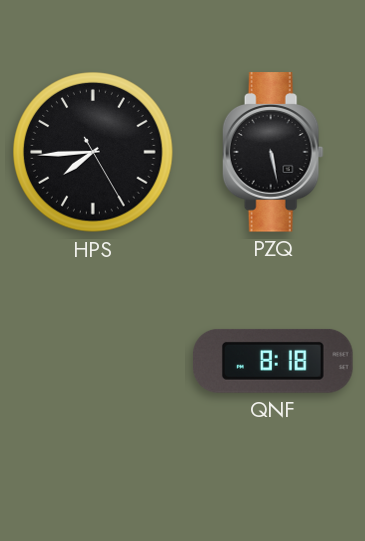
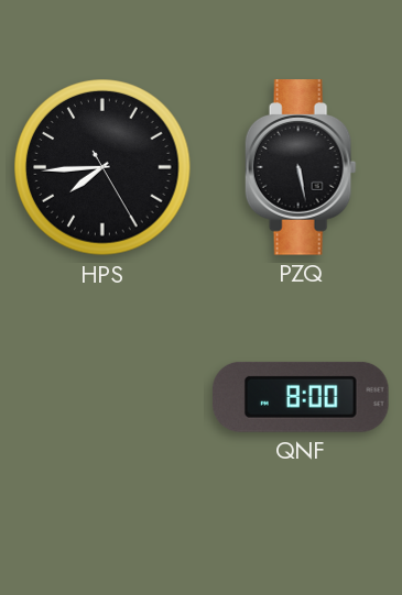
QNF: 8:18 -> 8:00 (302, 397)
